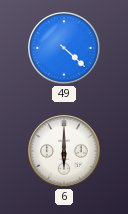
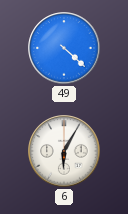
6: 6:00 -> 6:05 (64, 151)
